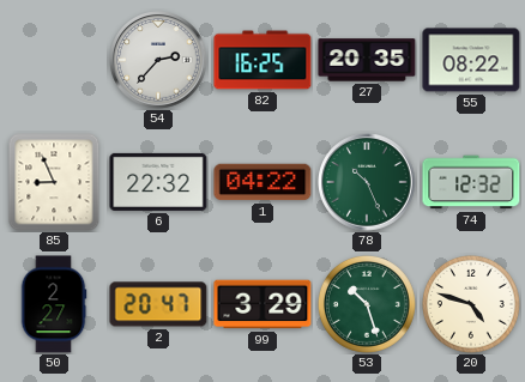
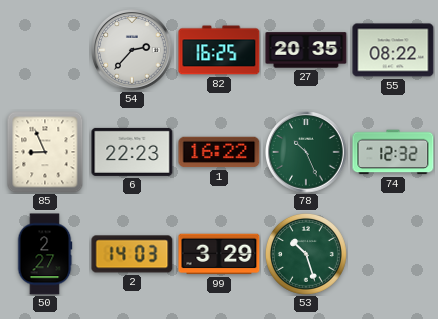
6: 22:32 -> 22:23 (132, 152)
1: 04:22 -> 16:22 (219, 152)
2: 20:47 -> 14:03 (132, 254)
20: 4:48 -> none (471, 304)
